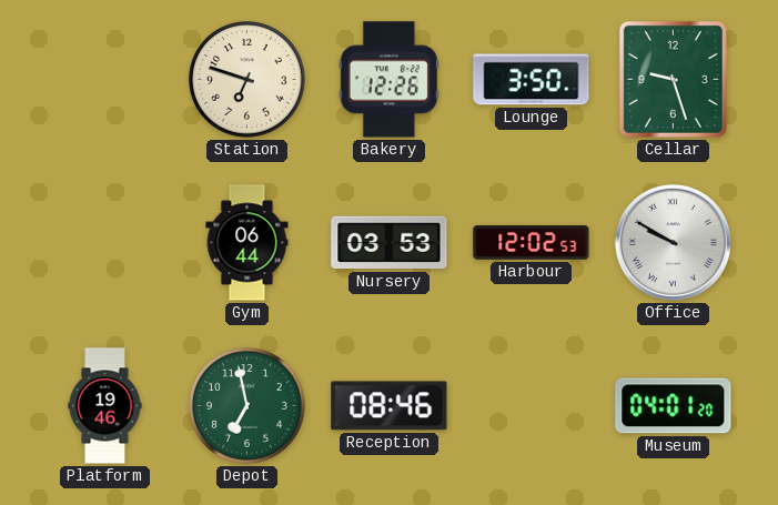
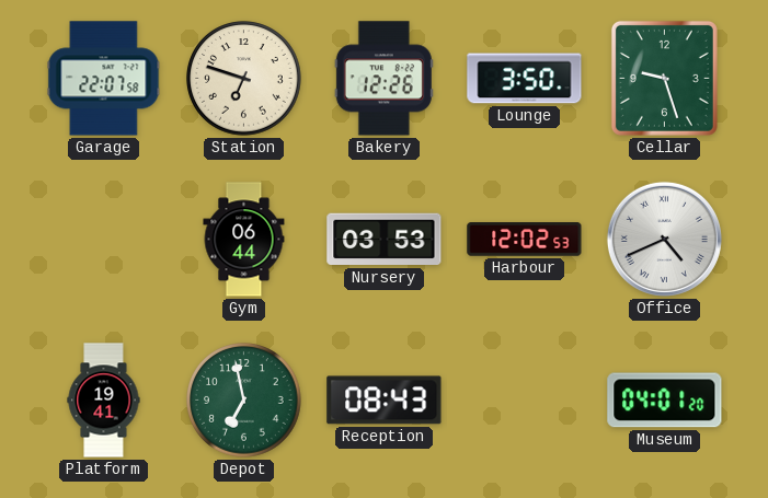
Garage: none -> 22:07 (104, 79)
Office: 9:50 -> 4:41 (664, 239)
Platform: 19:46 -> 19:41 (104, 401)
Reception: 08:46 -> 08:43 (385, 401)
